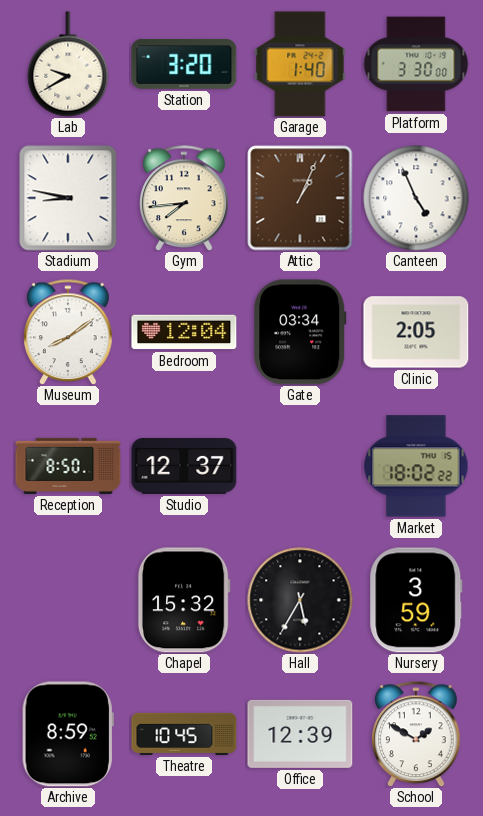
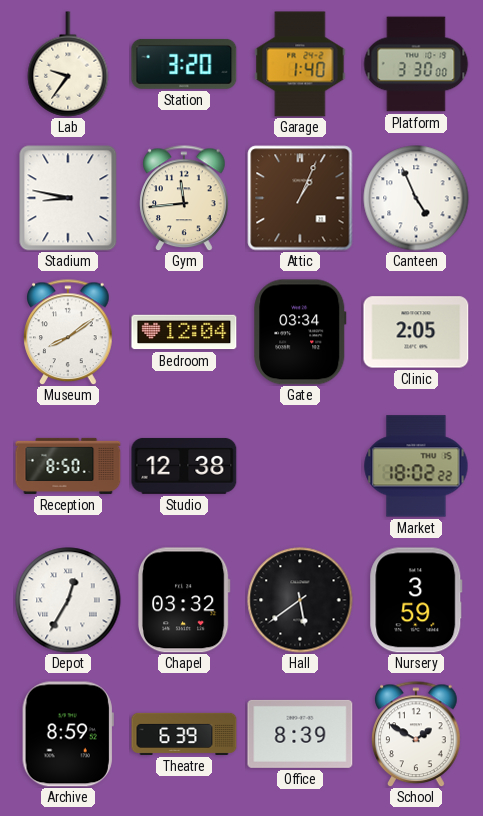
Lab: 9:40 -> 9:36 (68, 64)
Gym: 7:44 -> 11:44 (184, 198)
Studio: 12:37 -> 12:38 (184, 466)
Depot: none -> 12:35 (68, 600)
Chapel: 15:32 -> 03:32 (184, 600)
Hall: 5:35 -> 5:39 (300, 600)
Theatre: 10:45 -> 6:39 (184, 734)
Office: 12:39 -> 8:39 (300, 734)
